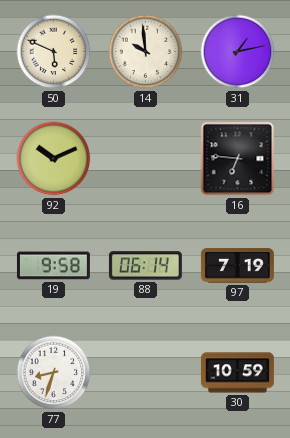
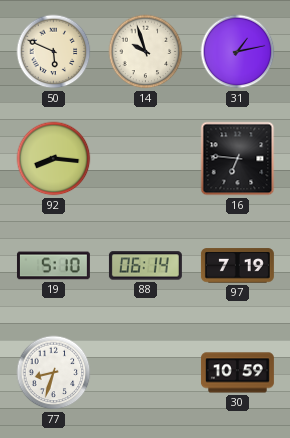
14: 9:59 -> 9:57 (146, 52)
92: 10:11 -> 8:16 (54, 159)
19: 9:58 -> 5:10 (53, 266)
